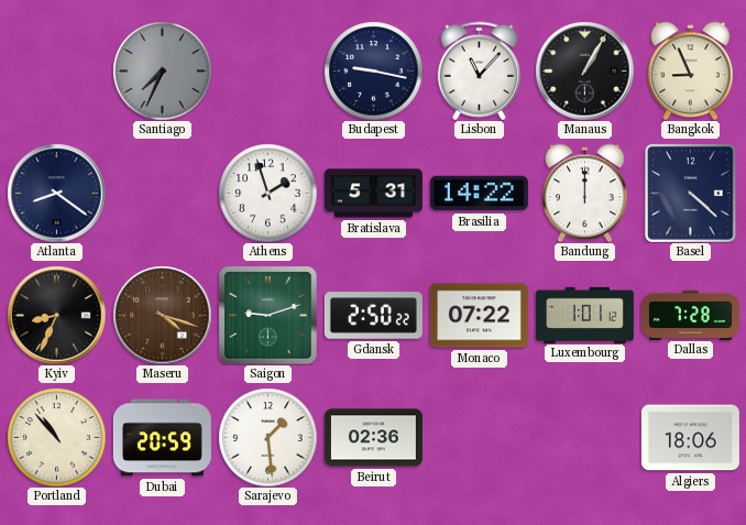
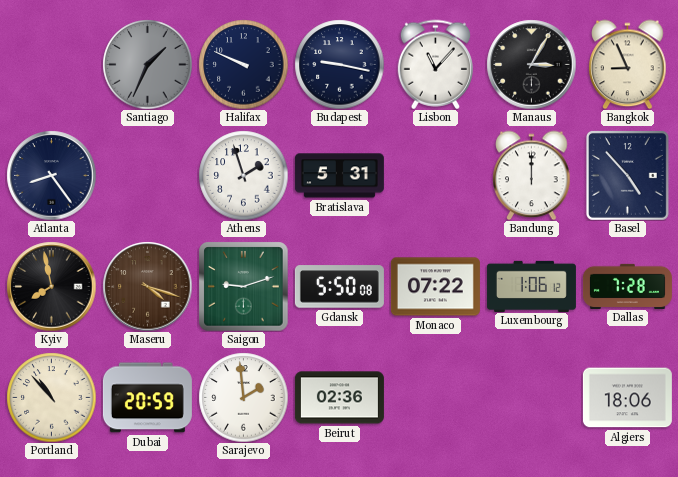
Santiago: 7:34 -> 1:34 (147, 64)
Halifax: none -> 9:49 (243, 64)
Manaus: 1:05 -> 3:05 (531, 64)
Atlanta: 8:21 -> 8:24 (51, 175)
Brasilia: 14:22 -> none (479, 194)
Basel: 4:22 -> 4:53 (627, 176)
Kyiv: 8:34 -> 7:58 (51, 286)
Gdansk: 2:50 -> 5:50 (339, 287)
Luxembourg: 1:01 -> 1:06 (531, 286)
Sarajevo: 1:29 -> 1:59 (243, 397)
